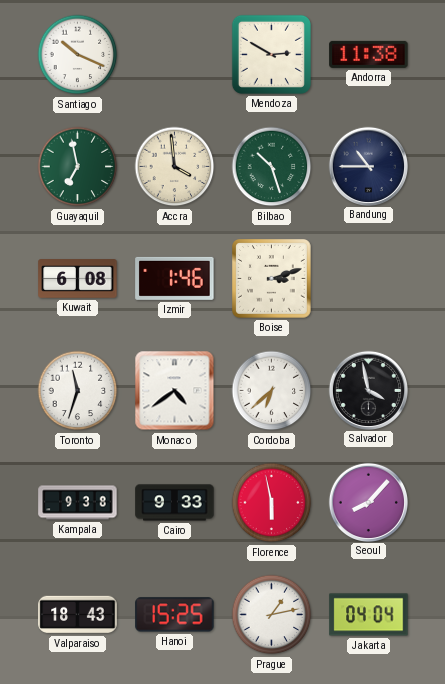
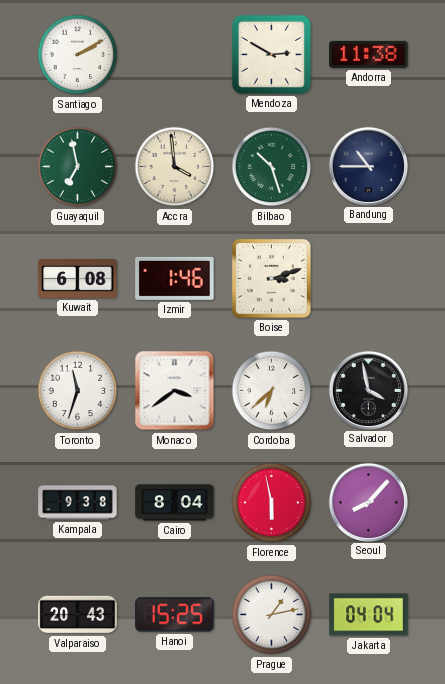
Santiago: 10:19 -> 2:10 (78, 55)
Monaco: 4:39 -> 3:39 (175, 391)
Cairo: 9:33 -> 8:04 (175, 503)
Valparaiso: 18:43 -> 20:43 (78, 615)
